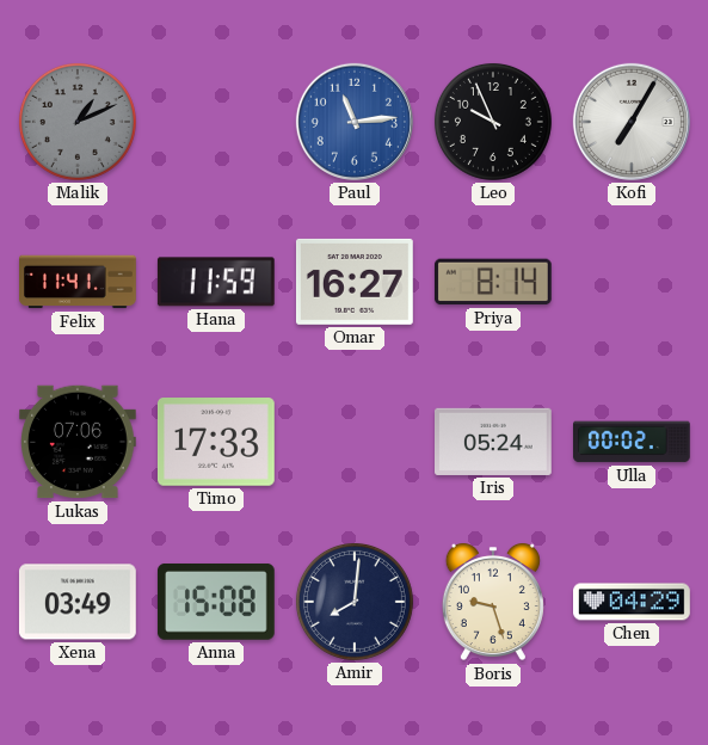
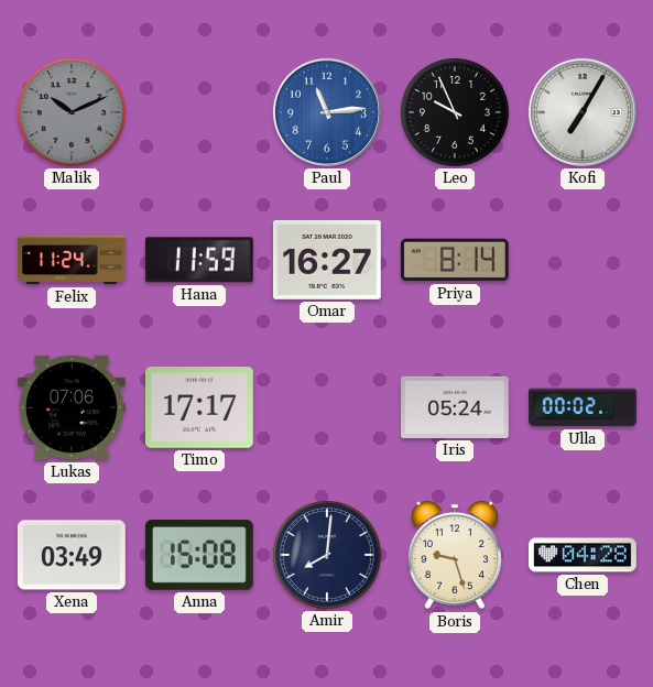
Malik: 1:11 -> 10:11 (72, 112)
Felix: 11:41 -> 11:24 (73, 260)
Timo: 17:33 -> 17:17 (199, 407)
Chen: 04:29 -> 04:28 (584, 555)
